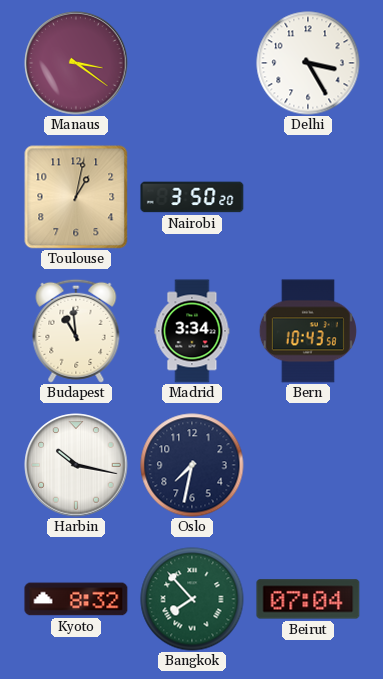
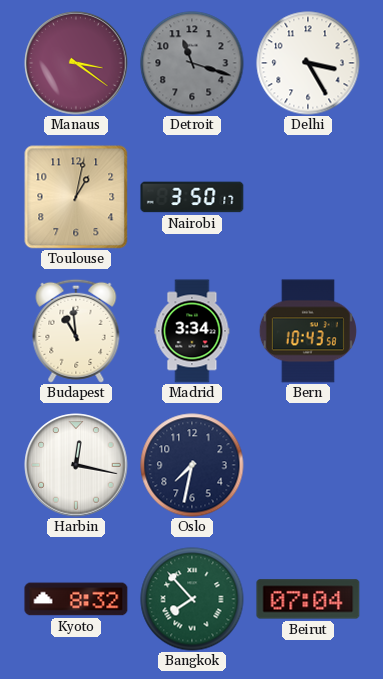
Detroit: none -> 11:18 (192, 63)
Nairobi: 3:50:20 -> 3:50:17 (192, 197)
Harbin: 10:17 -> 12:17 (76, 465)
